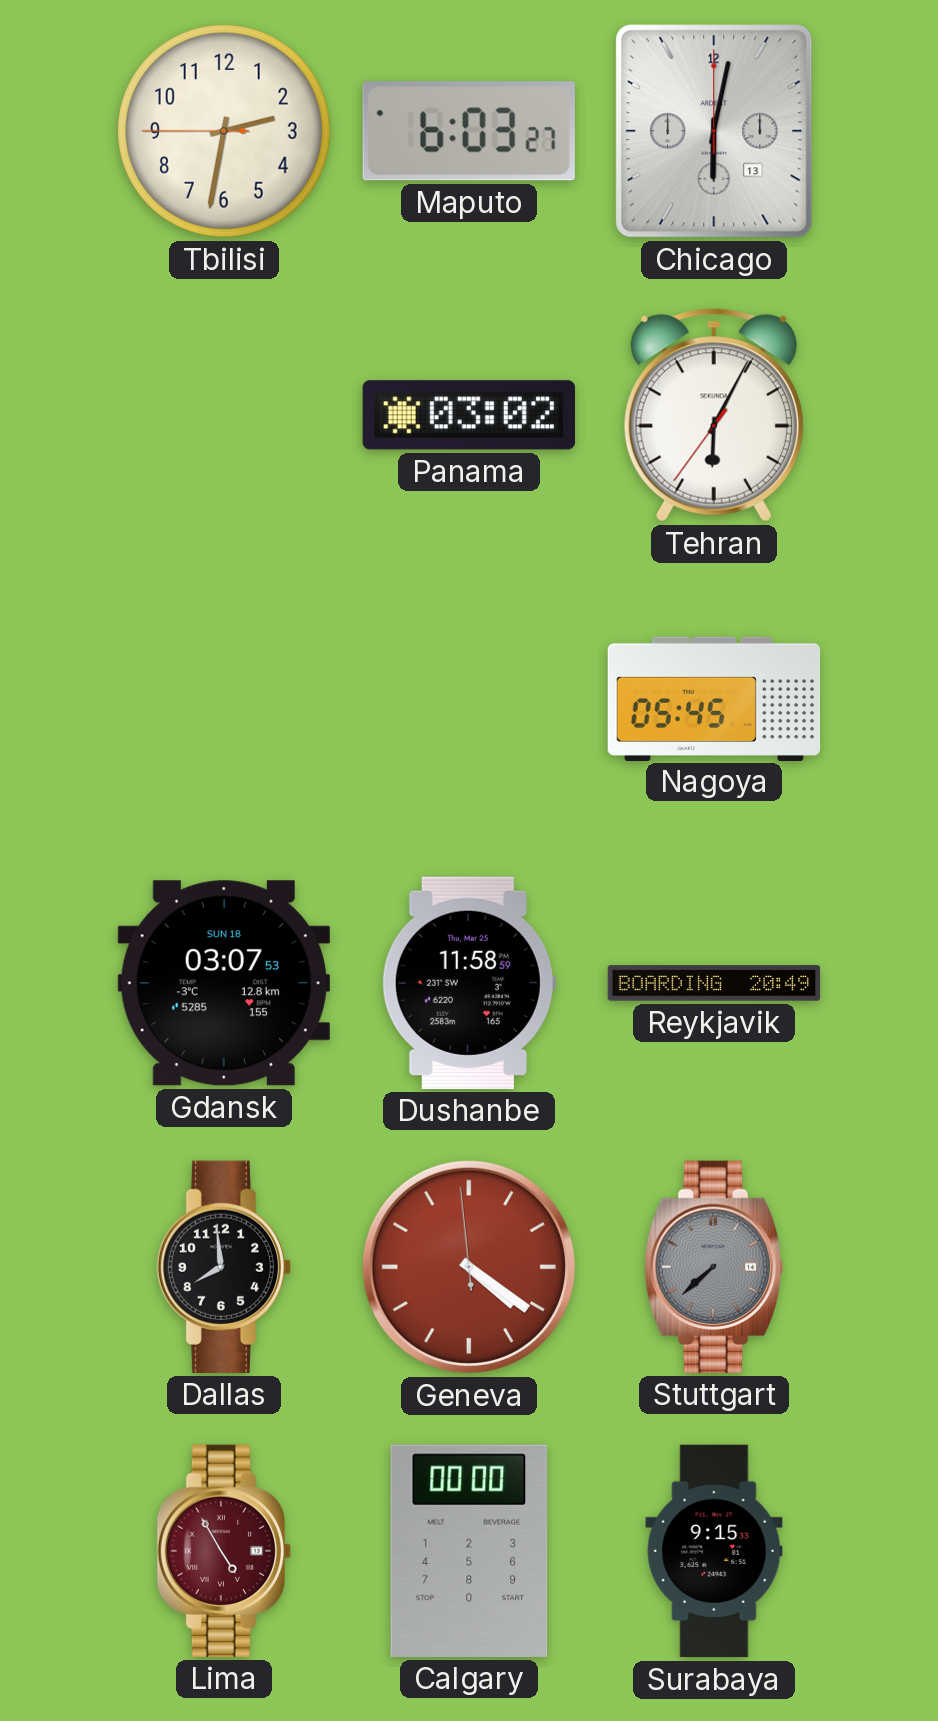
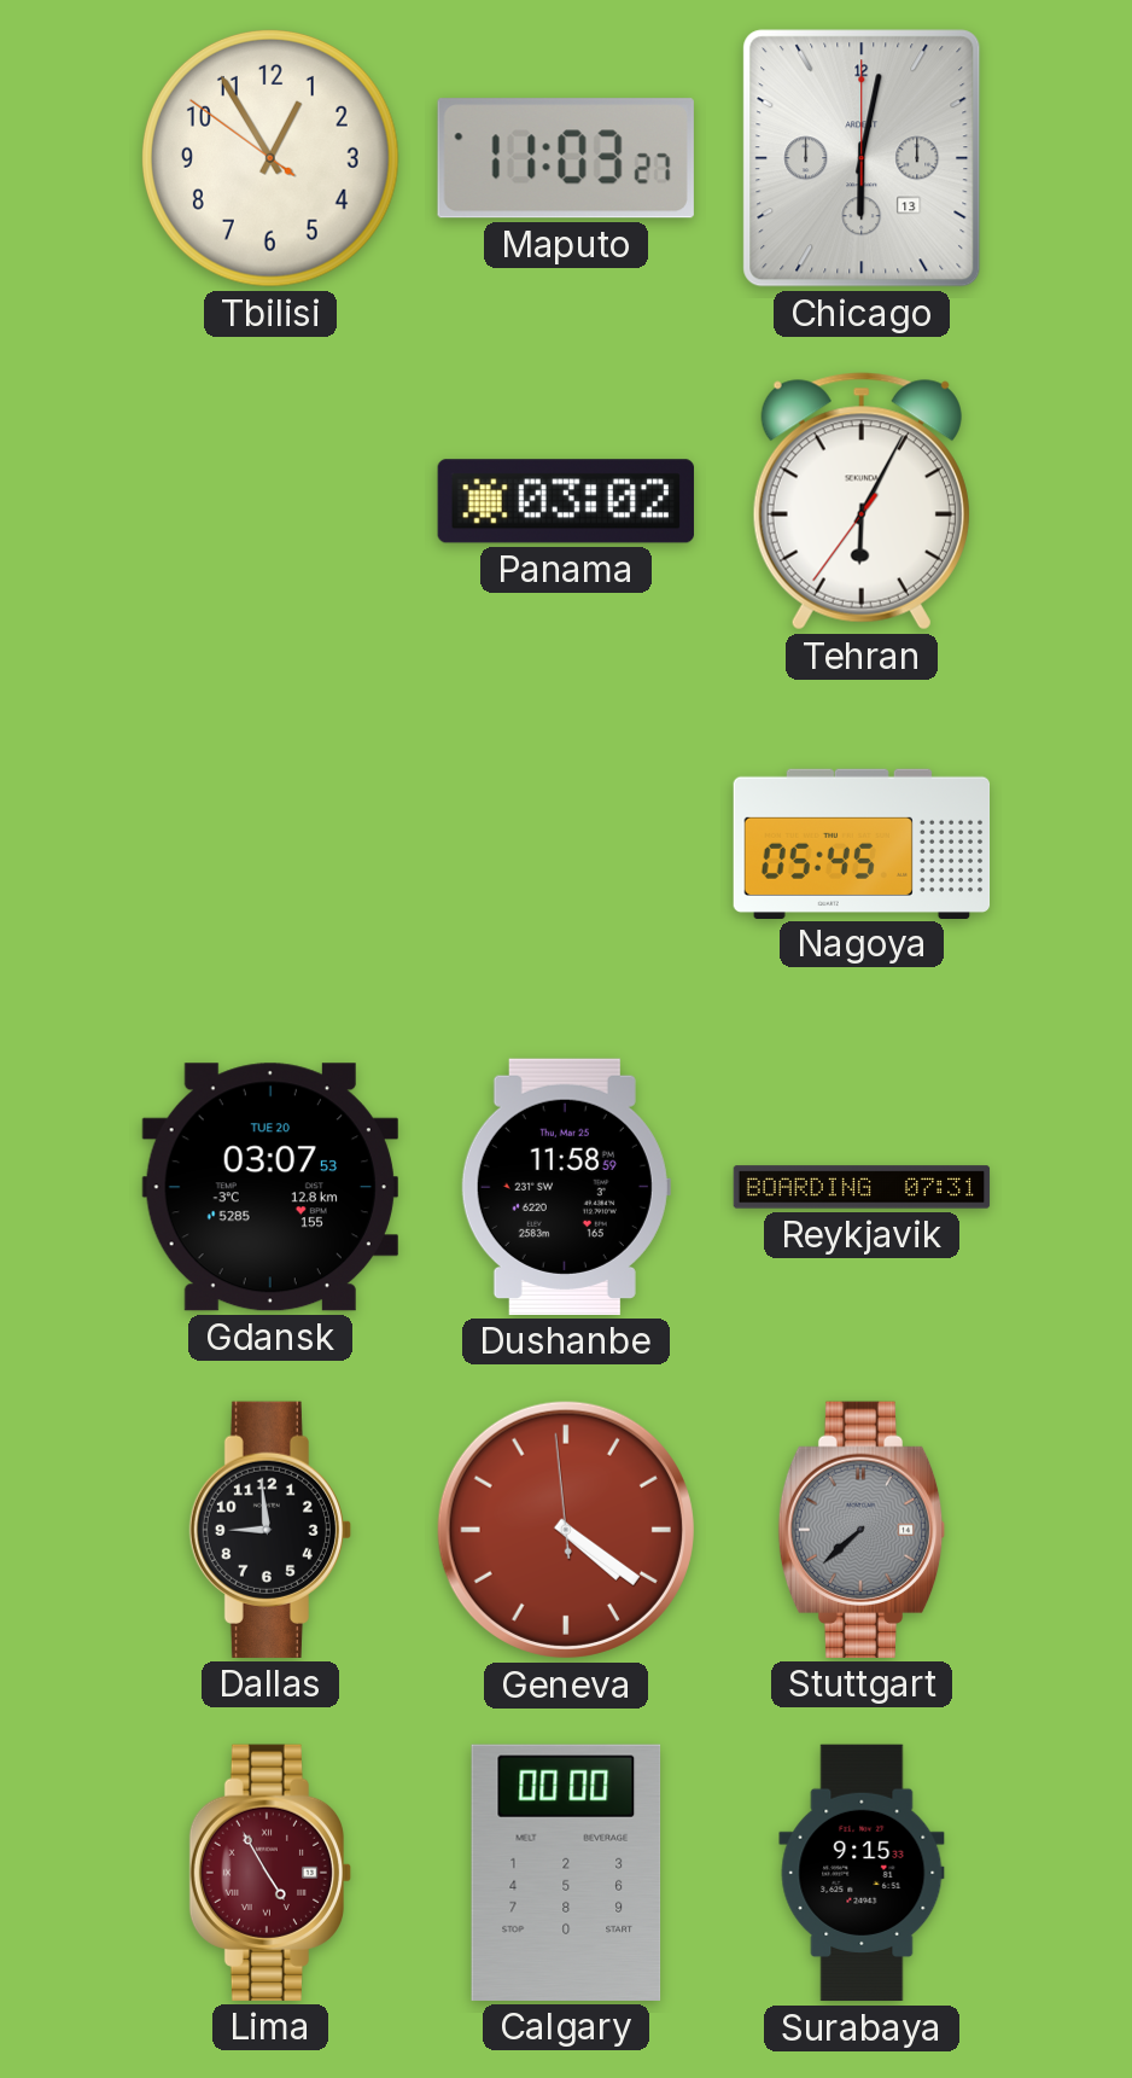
Tbilisi: 2:31 -> 12:54 (272, 159)
Maputo: 6:03 -> 11:03 (566, 158)
Gdansk date: SUN 18 -> TUE 20 (270, 1187)
Reykjavik: 20:49 -> 07:31 (862, 1187)
Dallas: 7:59 -> 8:59 (269, 1530)
